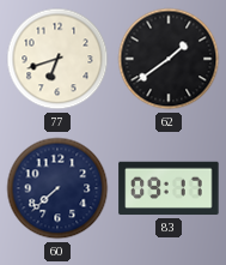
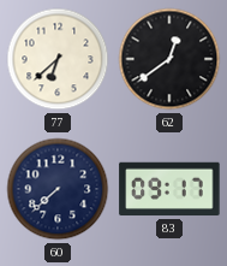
77: 6:42 -> 6:38 (58, 59)
62: 1:39 -> 12:39 (169, 59)
